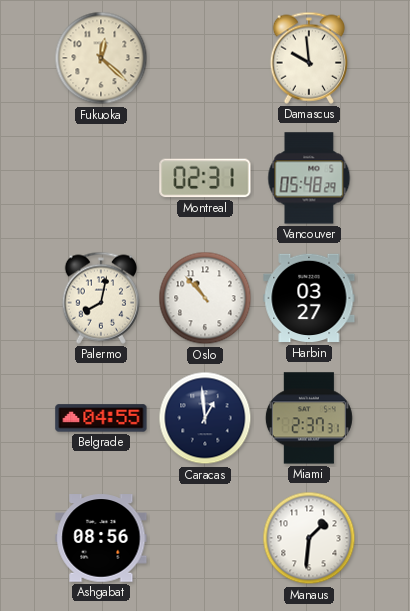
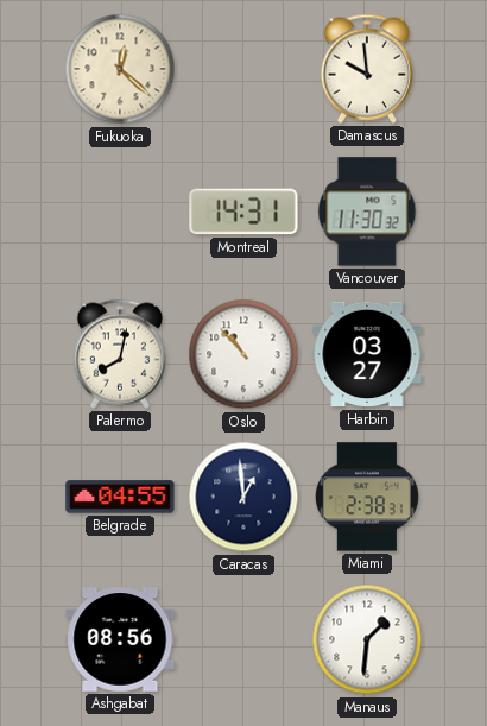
Montreal: 02:31 -> 14:31 (243, 212)
Vancouver: 05:48 -> 11:30 (367, 212)
Miami: 2:37 -> 2:38 (367, 497)
